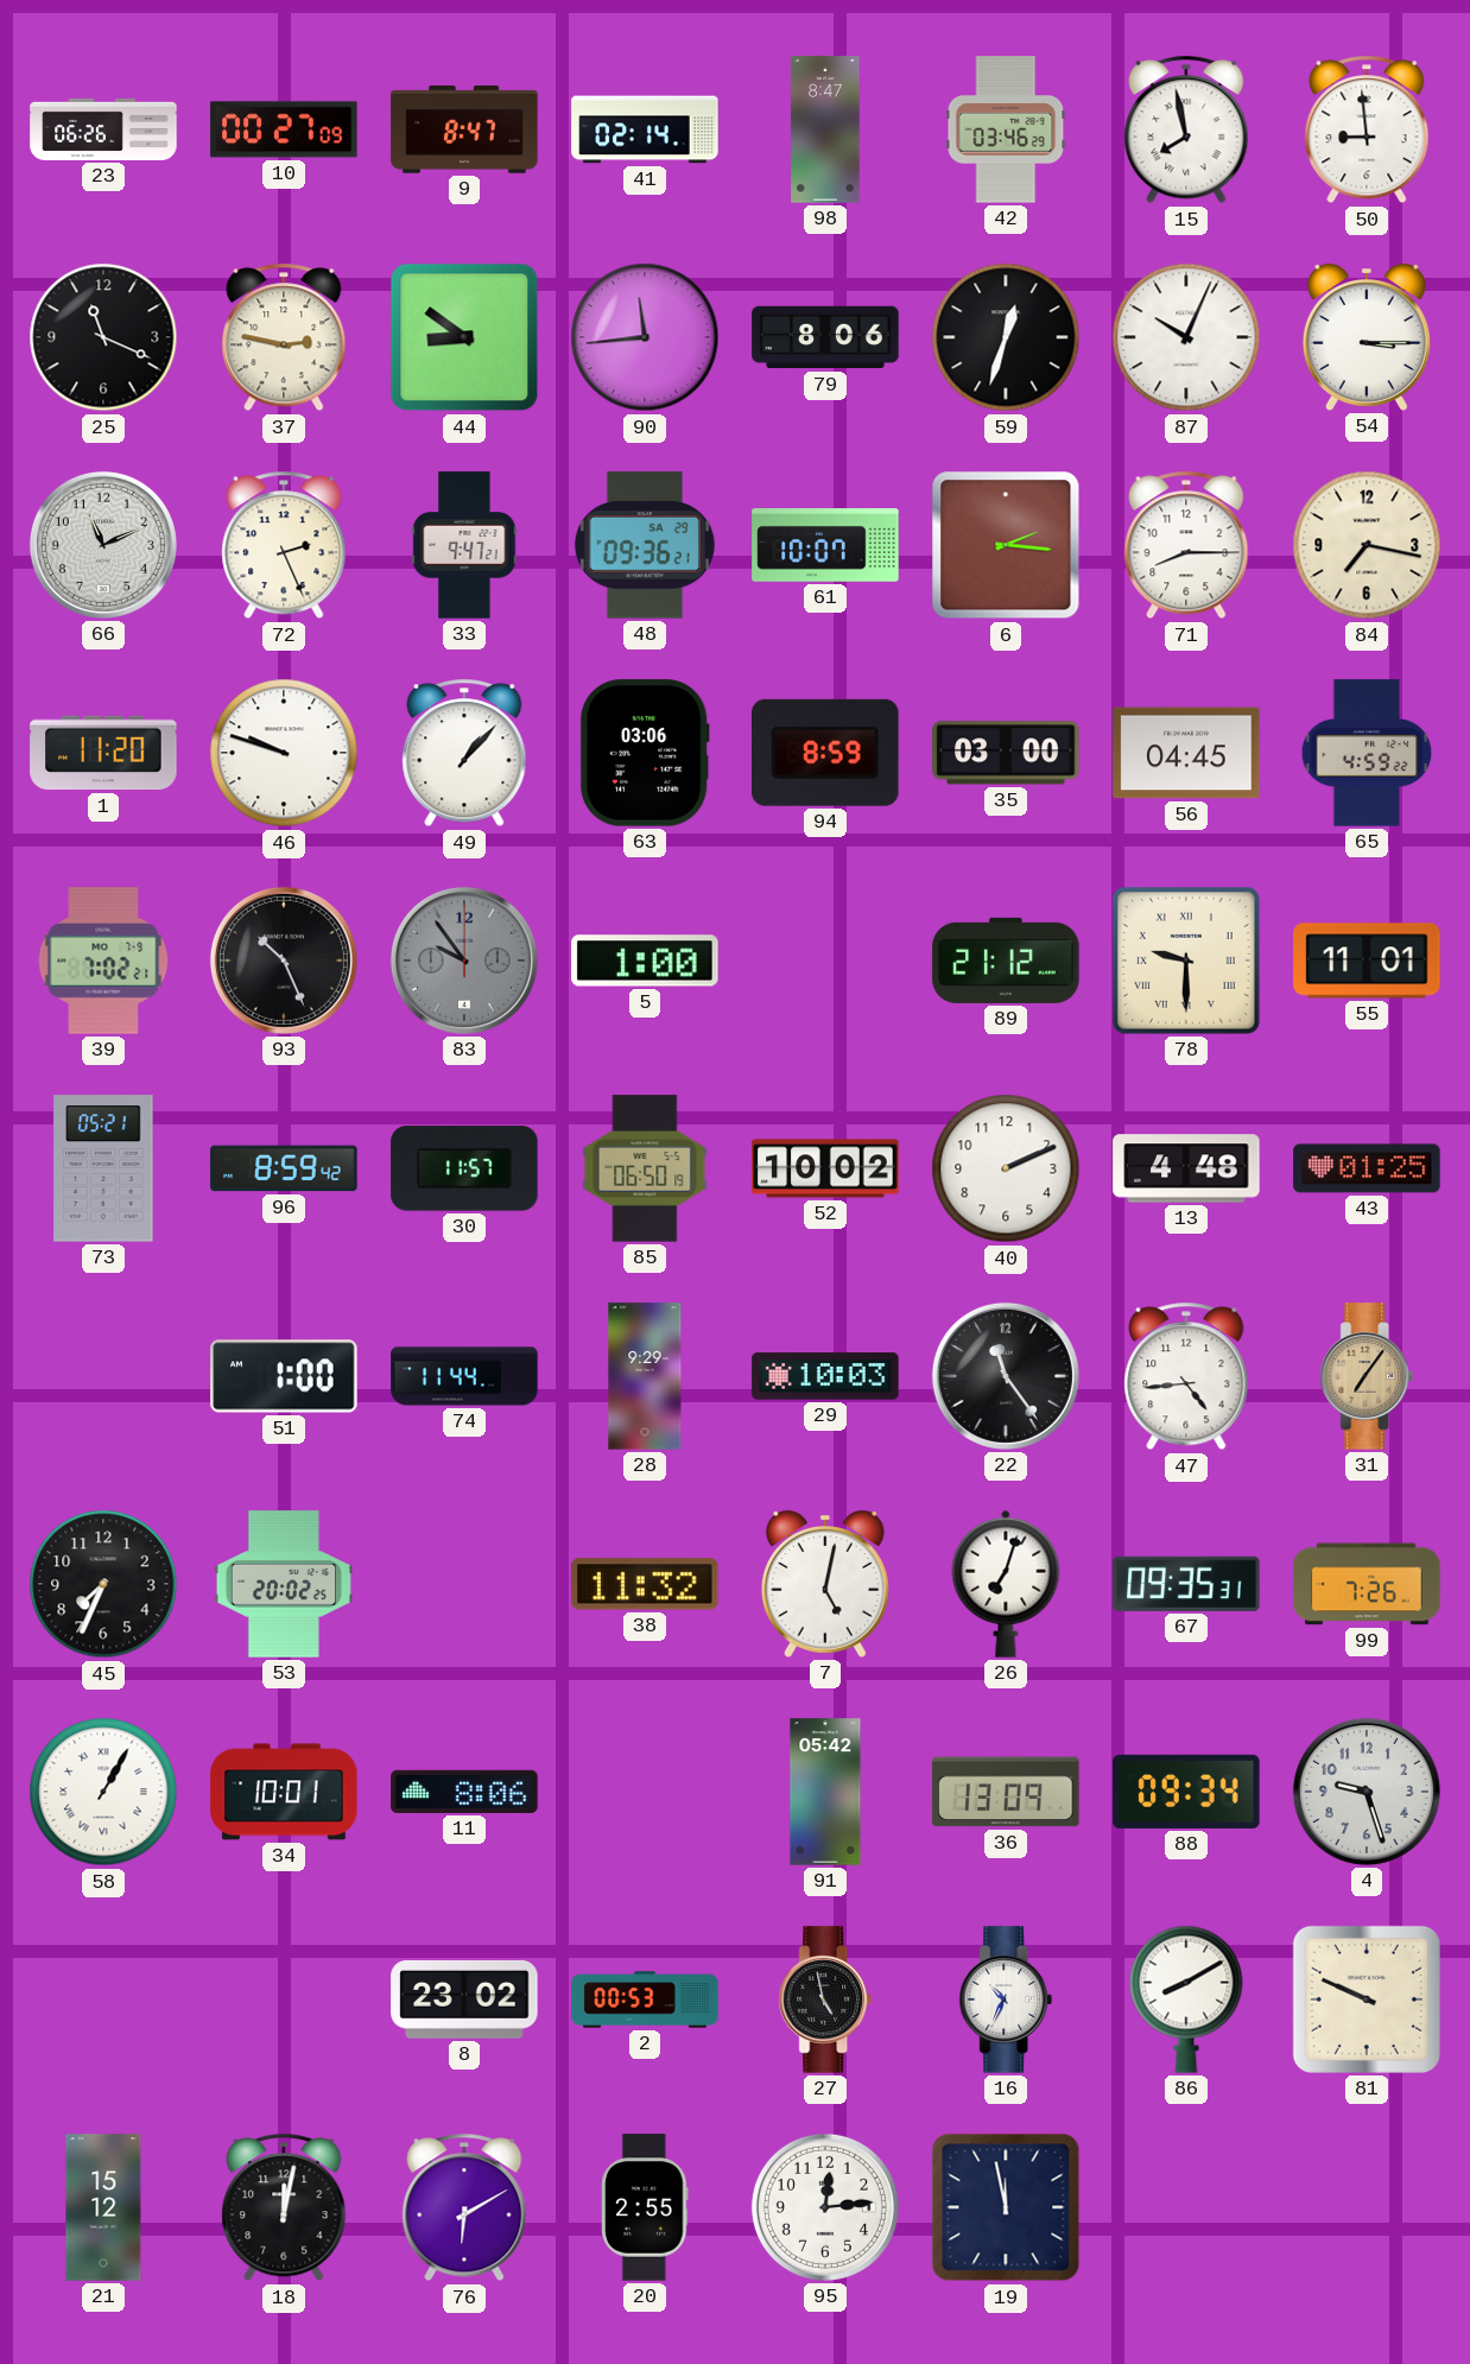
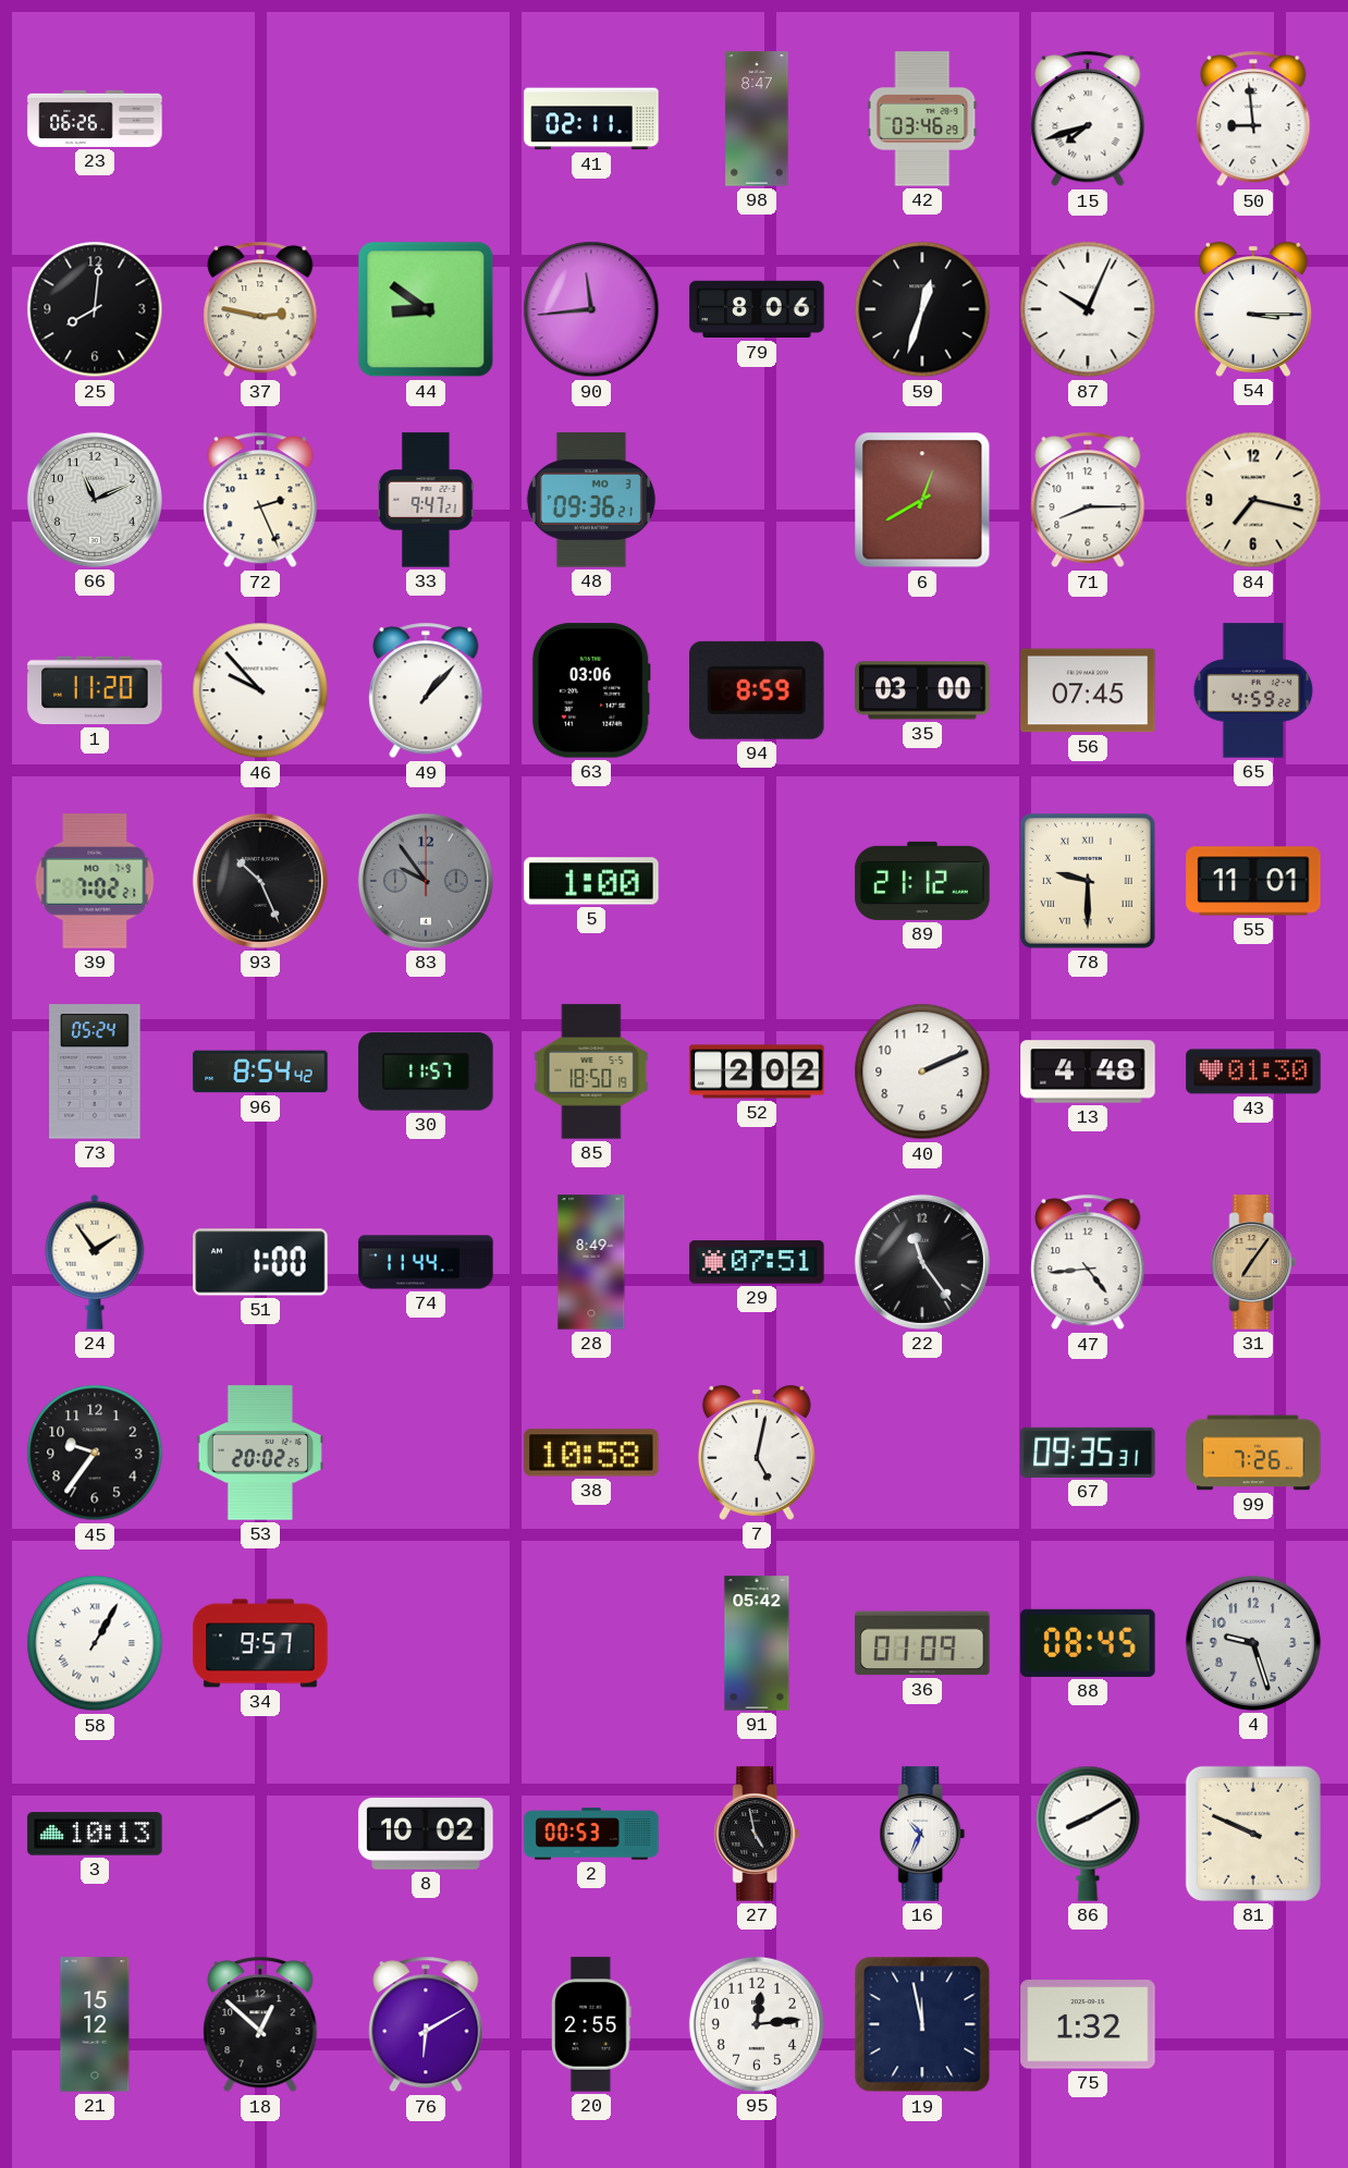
10: 00:27 -> none (284, 129)
9: 8:47 -> none (464, 131)
41: 02:14 -> 02:11 (591, 119)
15: 7:58 -> 7:42 (1088, 119)
25: 11:19 -> 8:01 (95, 309)
48 date: SA 29 -> MO 3 (591, 500)
61: 10:07 -> none (825, 546)
6: 2:16 -> 12:40 (922, 500)
46: 9:48 -> 9:53 (260, 690)
56: 04:45 -> 07:45 (1088, 690)
73: 05:21 -> 05:24 (95, 1071)
96: 8:59 -> 8:54 (260, 1071)
85: 06:50 -> 18:50 (591, 1071)
52: 10:02 -> 2:02 (757, 1071)
43: 01:25 -> 01:30 (1253, 1071)
24: none -> 1:54 (95, 1262)
28: 9:29 -> 8:49 (591, 1262)
29: 10:03 -> 07:51 (757, 1262)
45: 7:34 -> 9:36 (95, 1453)
38: 11:32 -> 10:58 (591, 1453)
26: 7:03 -> none (1006, 1584)
34: 10:01 -> 9:57 (260, 1643)
11: 8:06 -> none (464, 1792)
36: 13:09 -> 01:09 (922, 1643)
88: 09:34 -> 08:45 (1088, 1643)
3: none -> 10:13 (95, 1834)
8: 23:02 -> 10:02 (426, 1834)
18: 12:02 -> 12:52 (260, 2024)
75: none -> 1:32 (1088, 2024)
